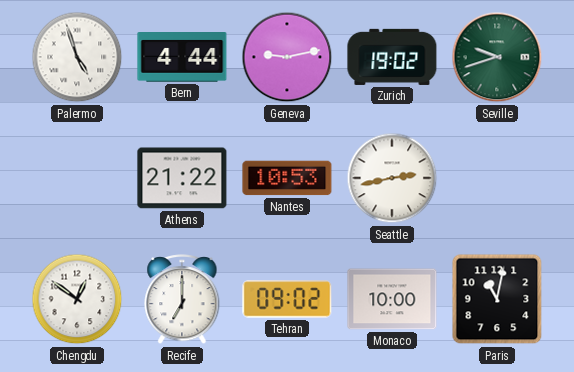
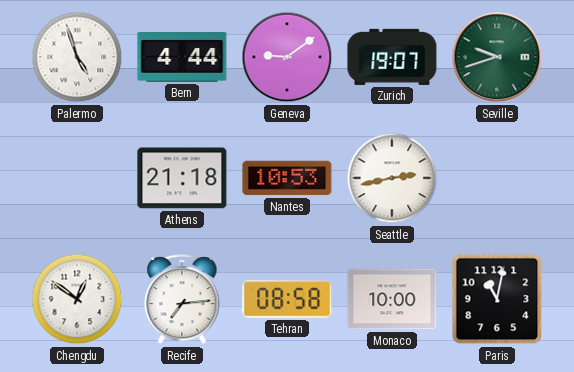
Geneva: 9:13 -> 9:09 (287, 57)
Zurich: 19:02 -> 19:07 (392, 57)
Athens: 21:22 -> 21:18 (182, 178)
Recife: 7:00 -> 7:14 (182, 300)
Tehran: 09:02 -> 08:58 (287, 299)
